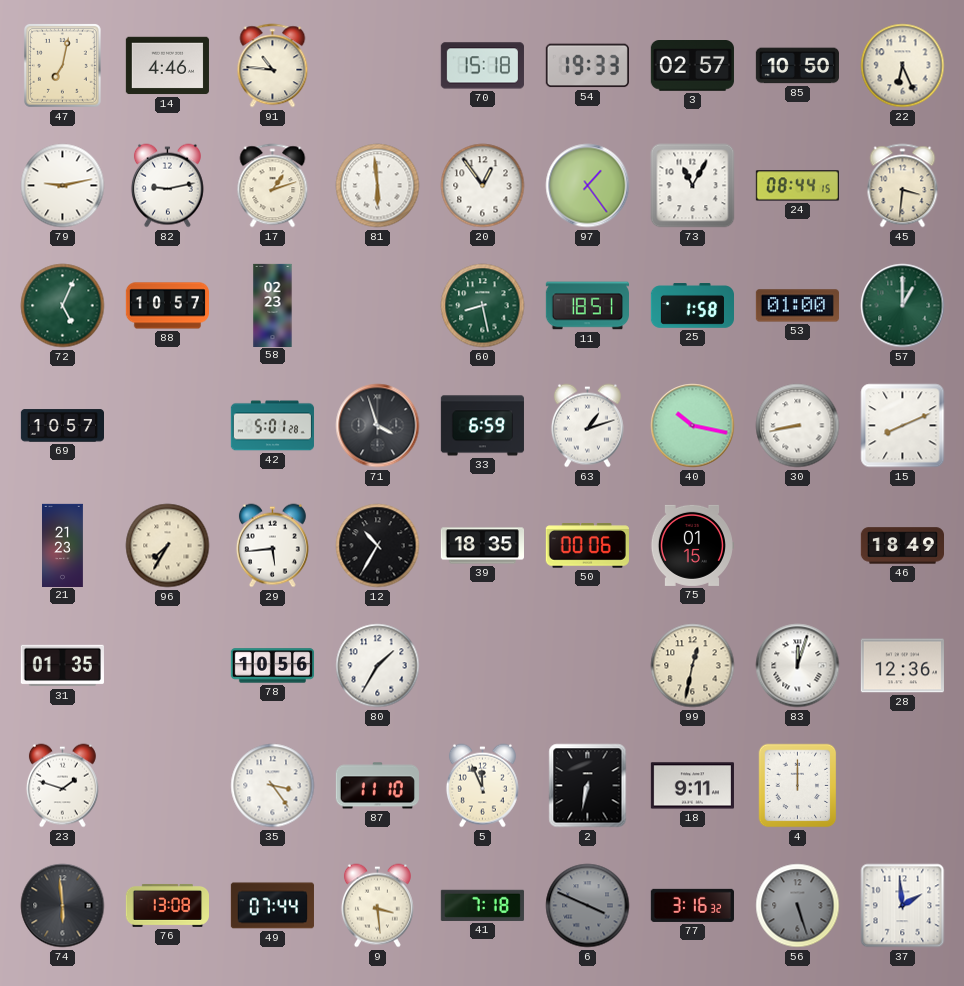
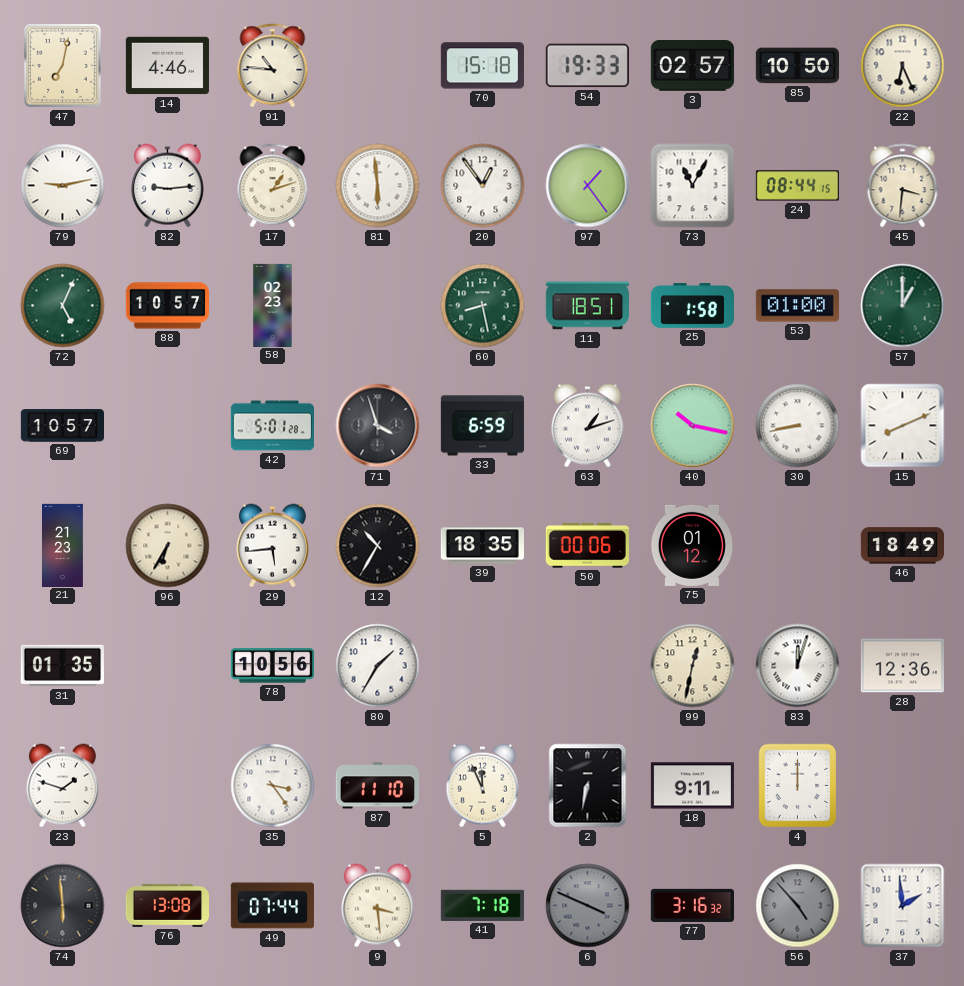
82: 9:13 -> 9:14 (167, 186)
96: 7:35 -> 6:35 (168, 546)
75: 01:15 -> 01:12 (692, 545)
56: 5:27 -> 4:53 (798, 906)
